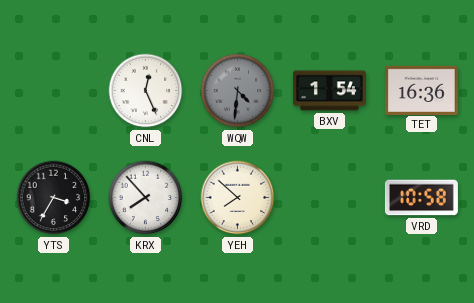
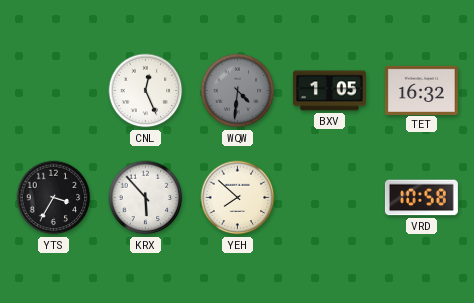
BXV: 1:54 -> 1:05 (329, 91)
TET: 16:36 -> 16:32 (421, 90)
KRX: 7:53 -> 5:53 (146, 198)
